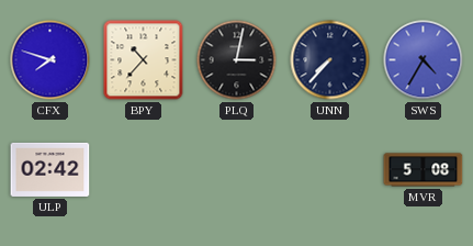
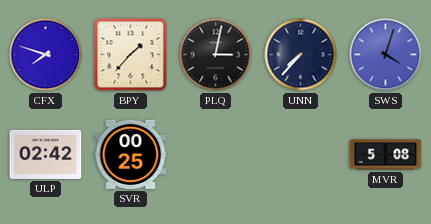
BPY: 10:37 -> 1:37 (131, 55)
SWS: 4:35 -> 4:03 (386, 55)
SVR: none -> 00:25 (131, 154)
